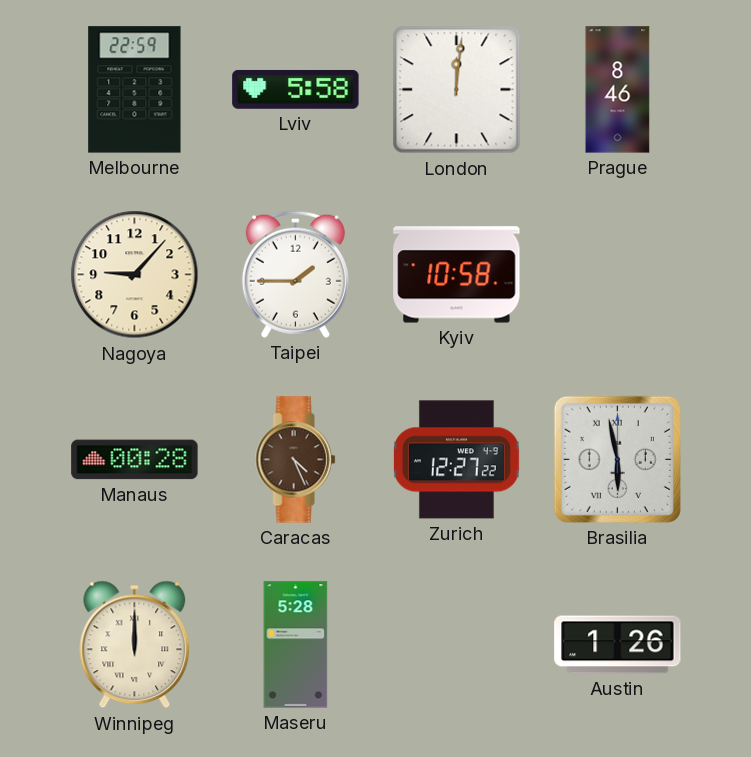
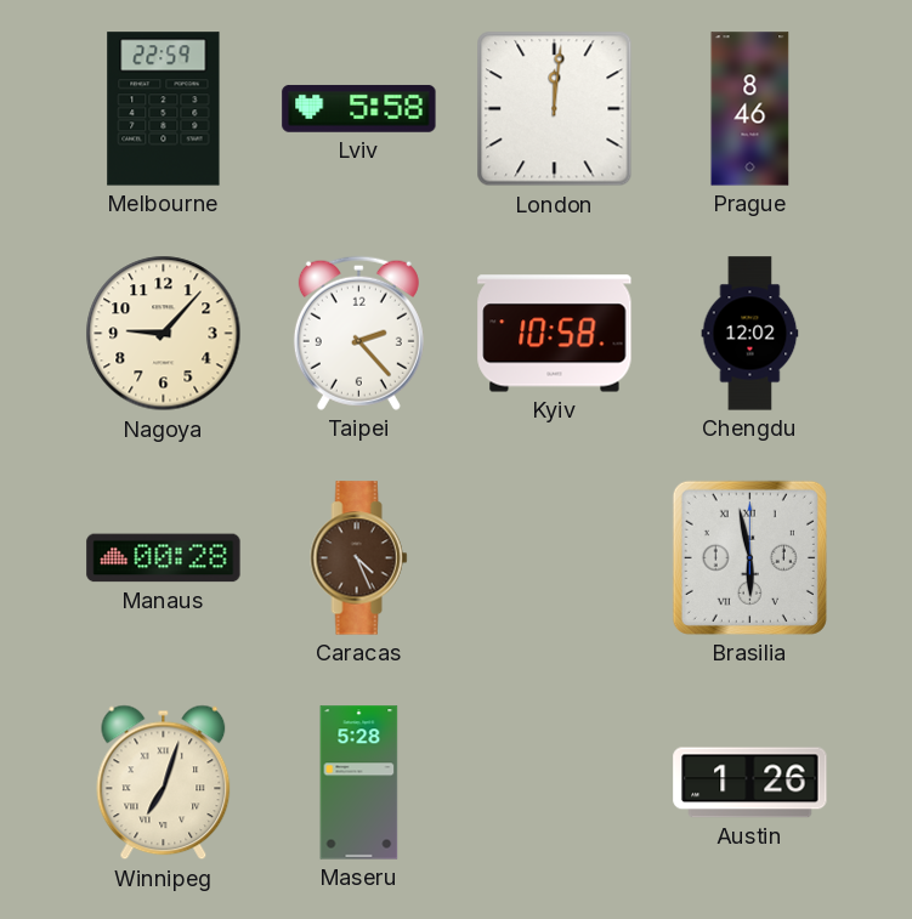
Taipei: 1:45 -> 2:23 (358, 333)
Chengdu: none -> 12:02 (750, 334)
Zurich: 12:27 -> none (456, 460)
Winnipeg: 12:00 -> 7:03 (164, 783)
